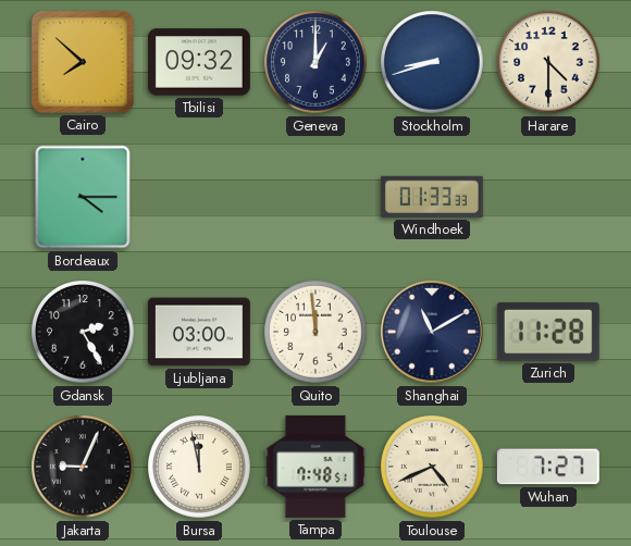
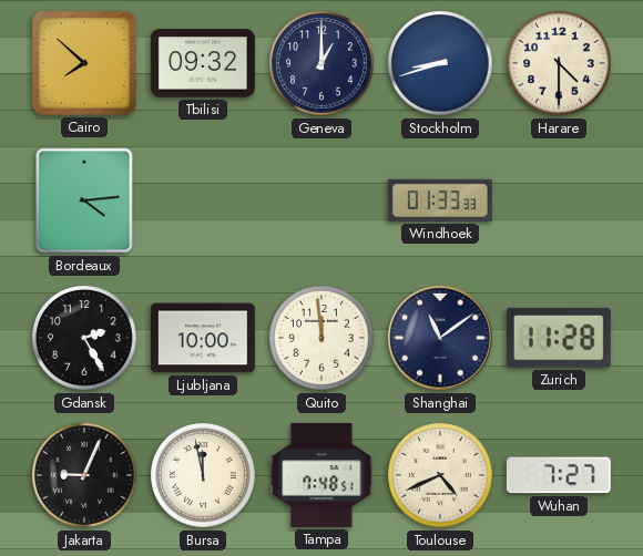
Bordeaux: 4:15 -> 4:14 (84, 200)
Ljubljana: 03:00 -> 10:00 (203, 338)
Shanghai: 11:10 -> 11:09 (440, 338)
